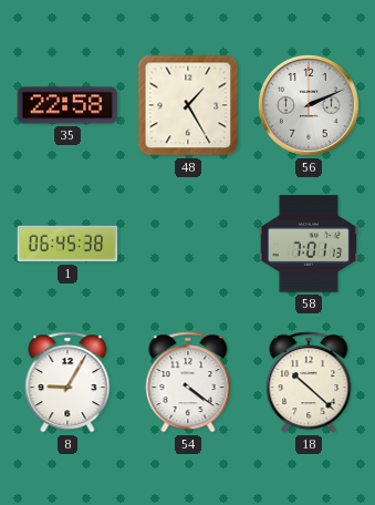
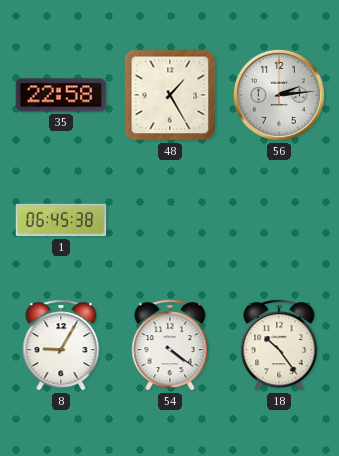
56: 2:11 -> 2:14 (279, 95)
58: 7:01 -> none (309, 244)
18: 10:22 -> 10:24 (279, 345)
